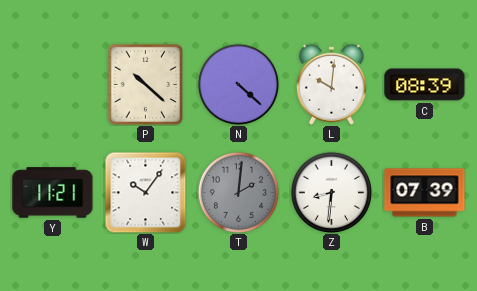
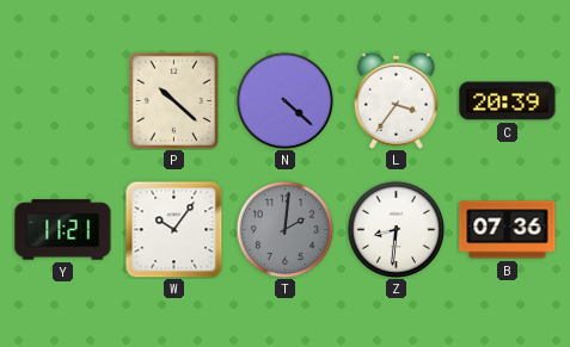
L: 10:01 -> 3:36 (396, 100)
C: 08:39 -> 20:39 (508, 101)
B: 07:39 -> 07:36 (508, 230)
